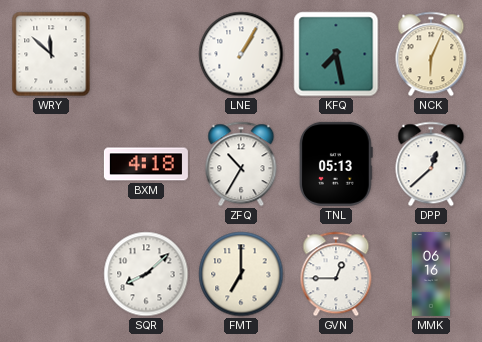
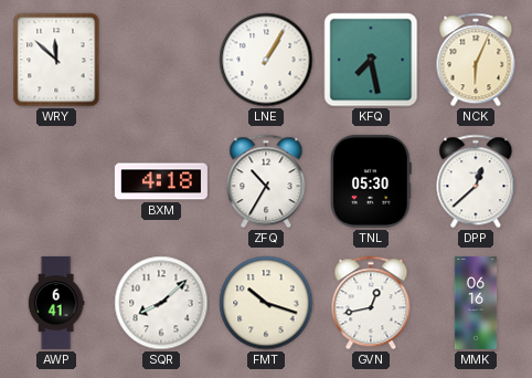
TNL: 05:13 -> 05:30 (371, 181)
AWP: none -> 6:41 (56, 303)
FMT: 7:00 -> 10:18 (266, 303)
GVN: 12:45 -> 12:43 (371, 303)
